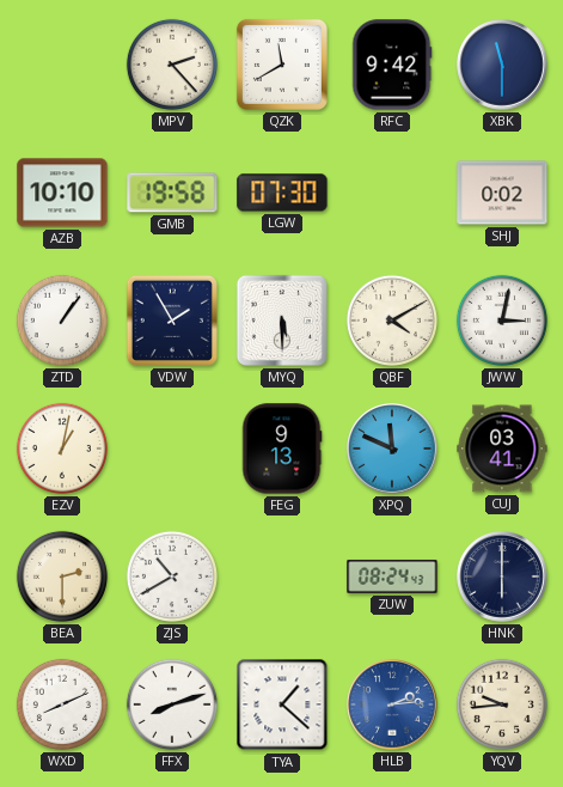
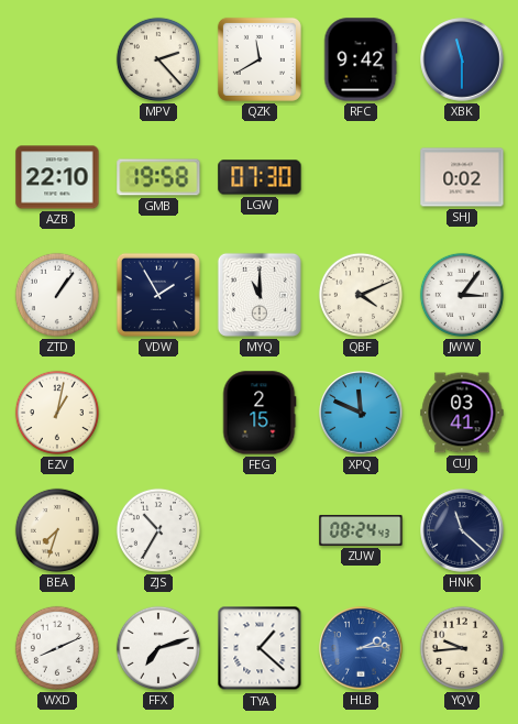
AZB: 10:10 -> 22:10 (57, 177)
MYQ: 5:30 -> 11:00 (260, 295)
QBF: 4:10 -> 4:11 (361, 295)
JWW: 3:02 -> 3:06 (462, 295)
FEG: 9:13 -> 2:15 (260, 413)
BEA: 2:30 -> 7:33 (57, 530)
ZJS: 10:40 -> 10:35 (158, 530)
HNK: 6:00 -> 11:22 (462, 530)
FFX: 8:12 -> 7:12 (158, 648)
